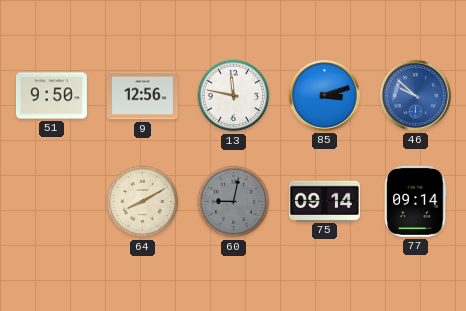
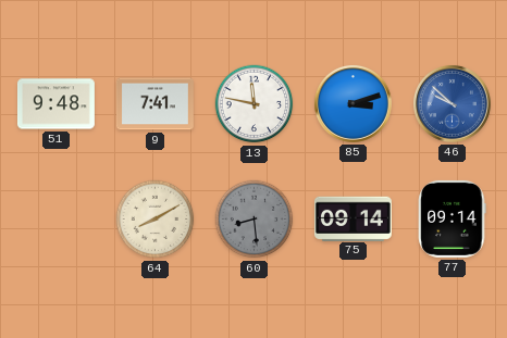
51: 9:50 -> 9:48 (55, 104)
9: 12:56 -> 7:41 (154, 104)
60: 9:02 -> 8:29 (255, 220)
